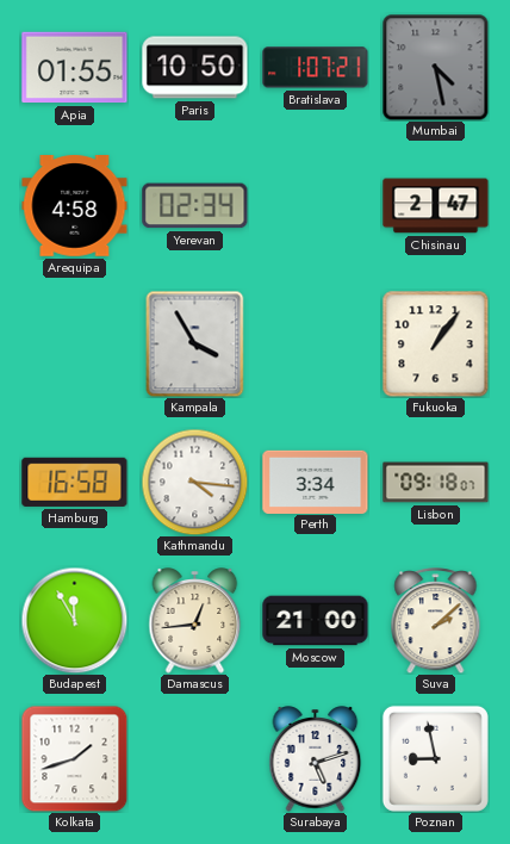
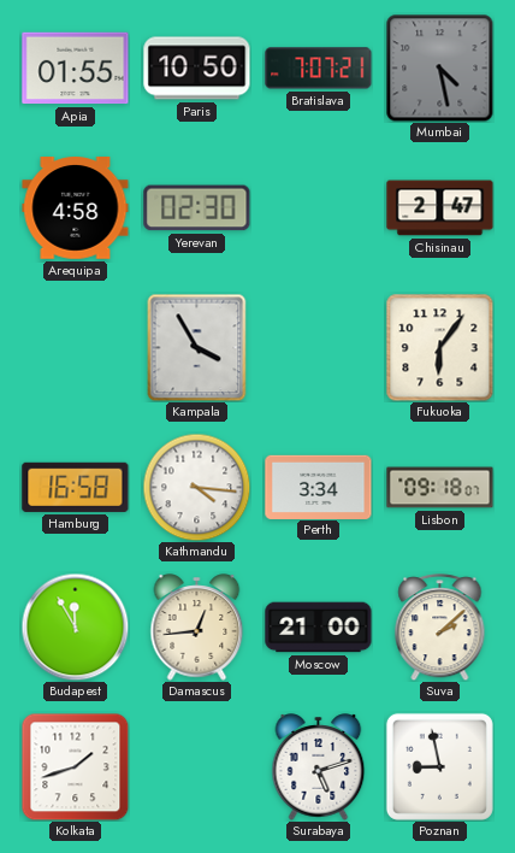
Bratislava: 1:07 -> 7:07 (319, 69)
Yerevan: 02:34 -> 02:30 (197, 208)
Fukuoka: 1:06 -> 6:06 (439, 347)
